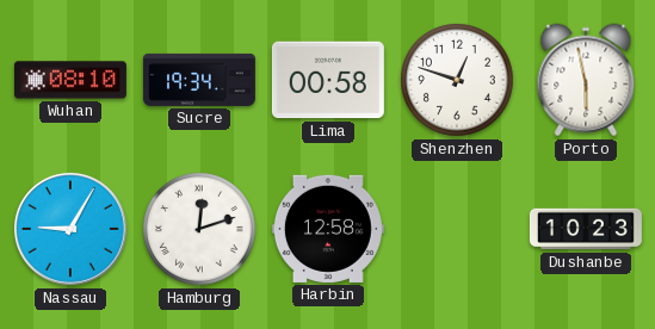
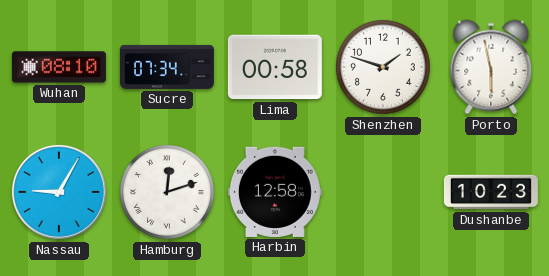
Sucre: 19:34 -> 07:34 (167, 67)
Shenzhen: 12:48 -> 1:48 (384, 68)
